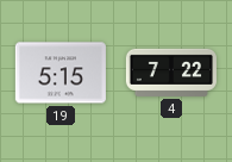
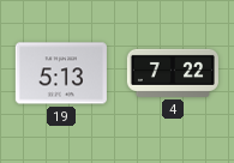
19: 5:15 -> 5:13 (61, 73)
